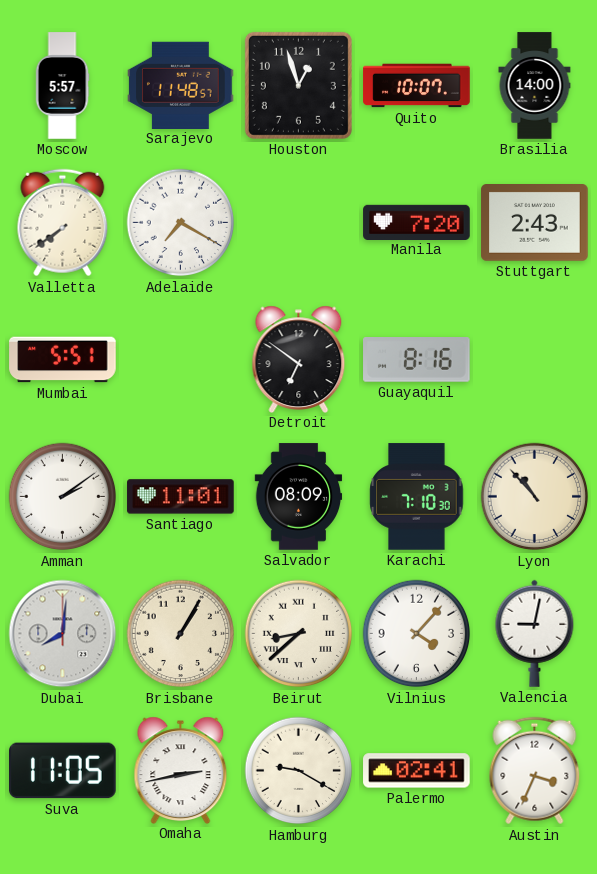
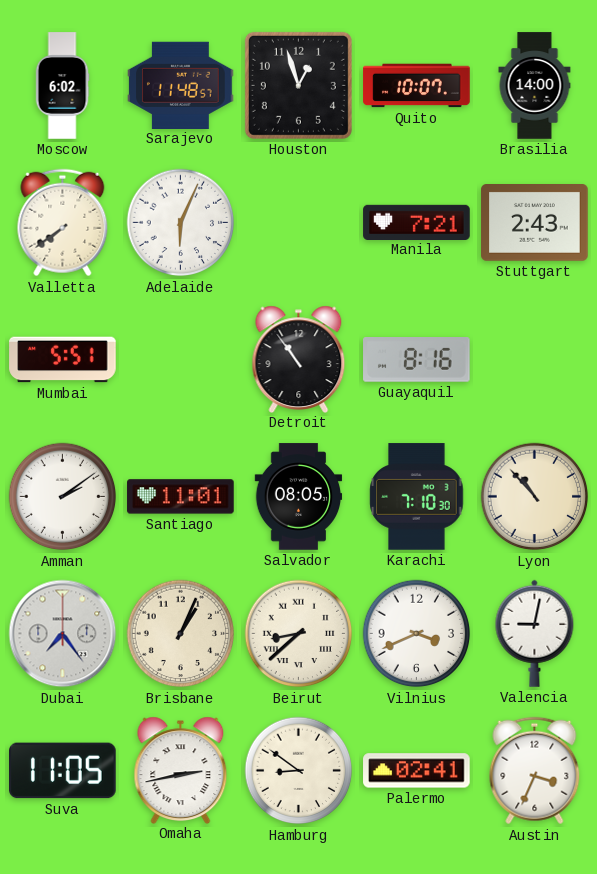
Moscow: 5:57 -> 6:02 (62, 86)
Adelaide: 7:20 -> 6:04 (181, 223)
Manila: 7:20 -> 7:21 (417, 222)
Detroit: 6:51 -> 10:54 (299, 359)
Salvador: 08:09 -> 08:05 (299, 497)
Dubai: 8:01 -> 7:24 (63, 634)
Brisbane: 1:05 -> 1:04 (181, 634)
Vilnius: 4:07 -> 3:41 (417, 634)
Hamburg: 9:20 -> 8:51 (299, 771)
